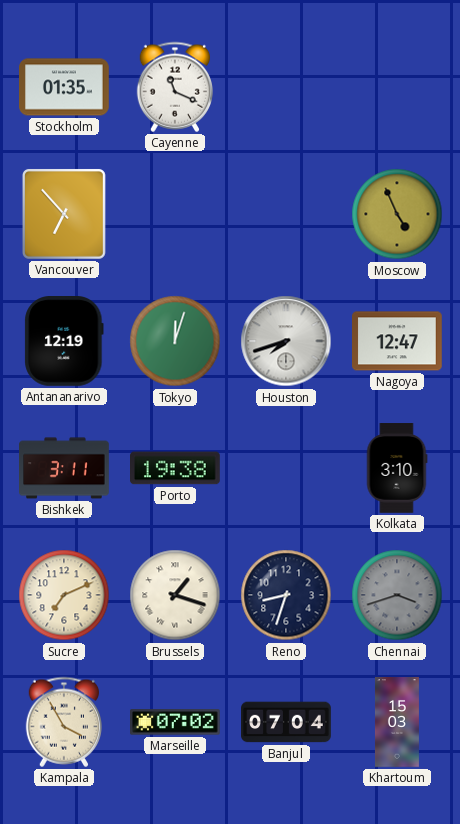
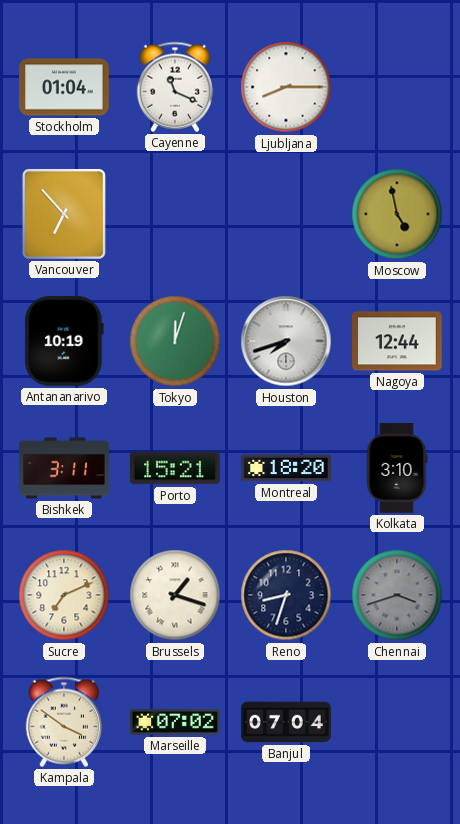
Stockholm: 01:35 -> 01:04 (65, 87)
Ljubljana: none -> 8:15 (286, 87)
Moscow: 4:56 -> 4:58 (397, 214)
Antananarivo: 12:19 -> 10:19 (64, 342)
Nagoya: 12:47 -> 12:44 (398, 341)
Porto: 19:38 -> 15:21 (176, 468)
Montreal: none -> 18:20 (286, 468)
Kampala: 3:55 -> 3:51 (63, 722)
Khartoum: 15:03 -> none (397, 722)
